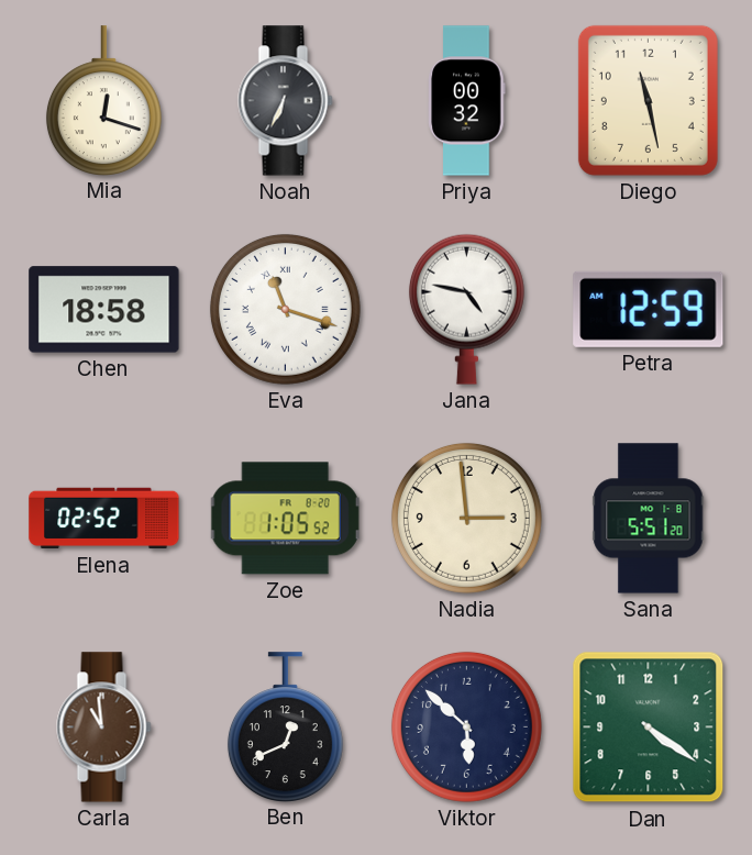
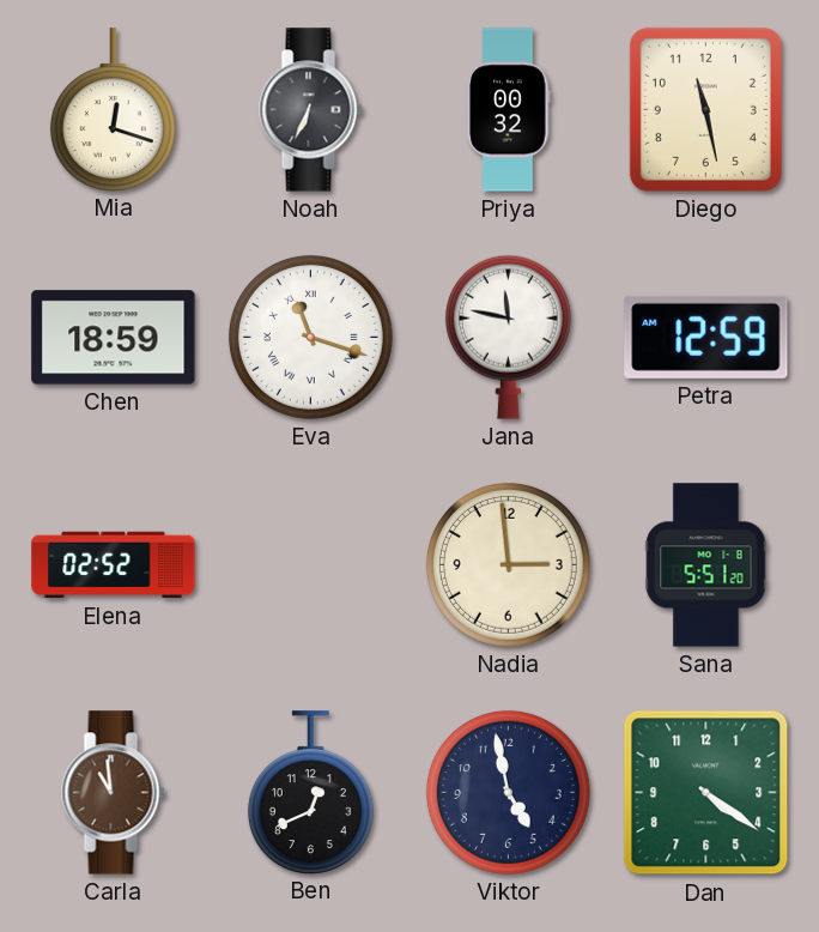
Chen: 18:58 -> 18:59 (114, 338)
Jana: 4:47 -> 11:47 (508, 337)
Zoe: 1:05 -> none (285, 519)
Viktor: 5:52 -> 4:58 (508, 792)
